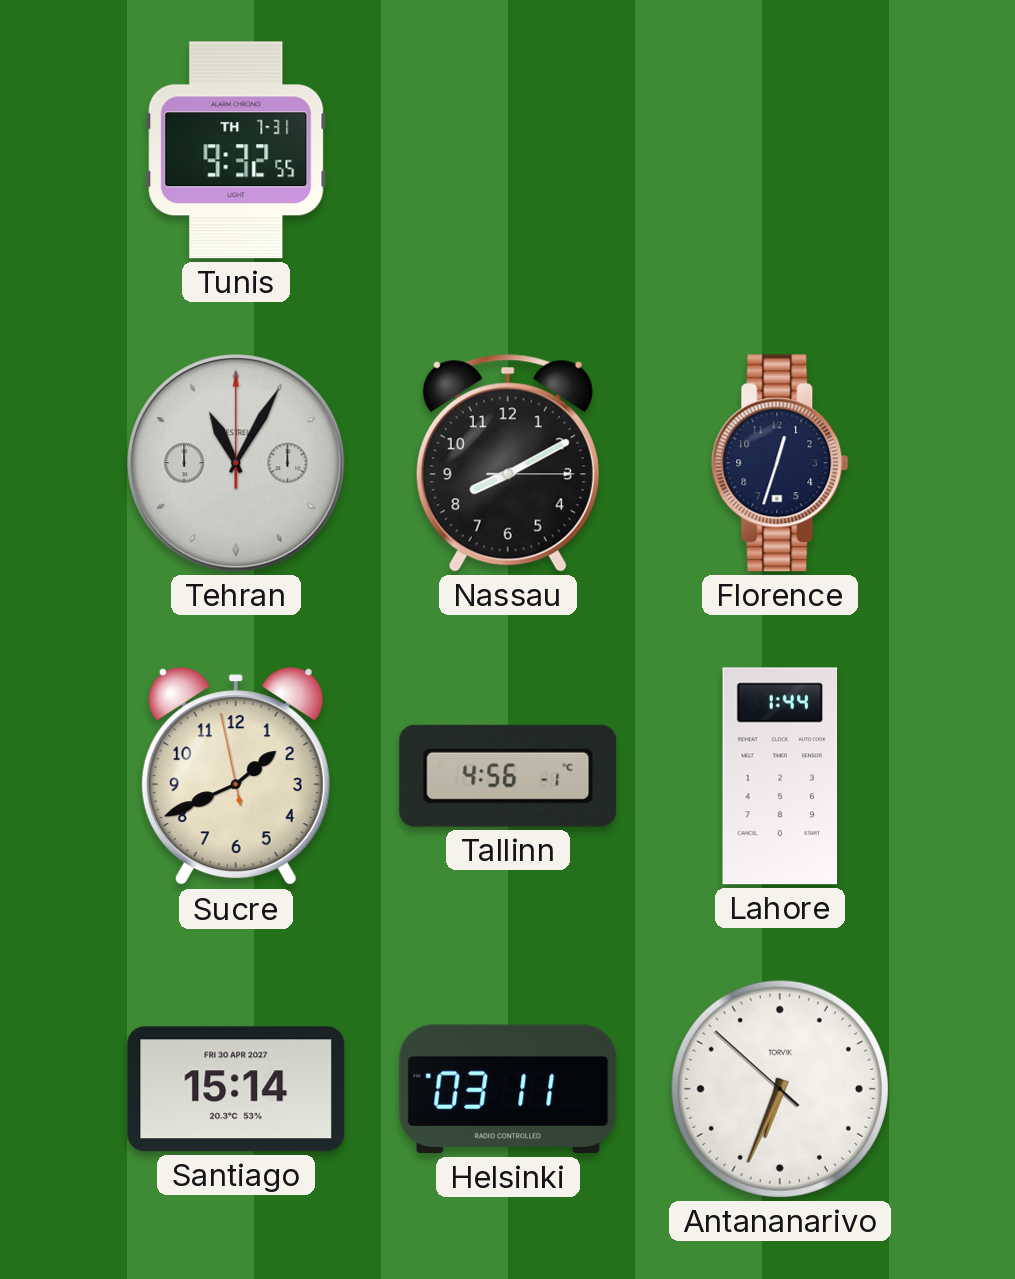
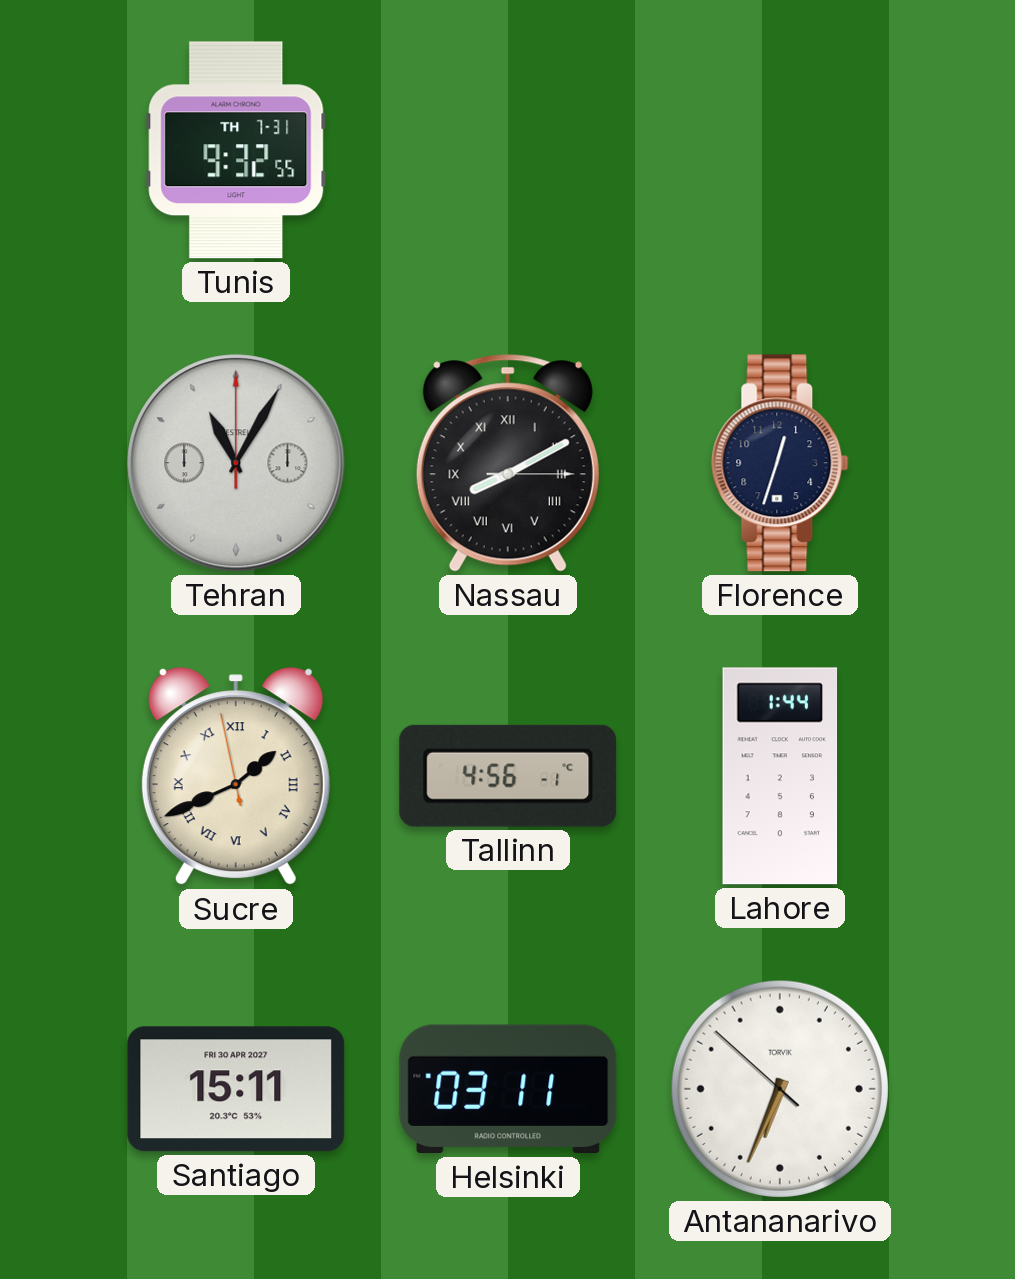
Nassau numerals: Arabic -> Roman (508, 463)
Sucre numerals: Arabic -> Roman (236, 777)
Santiago: 15:14 -> 15:11 (236, 1089)
